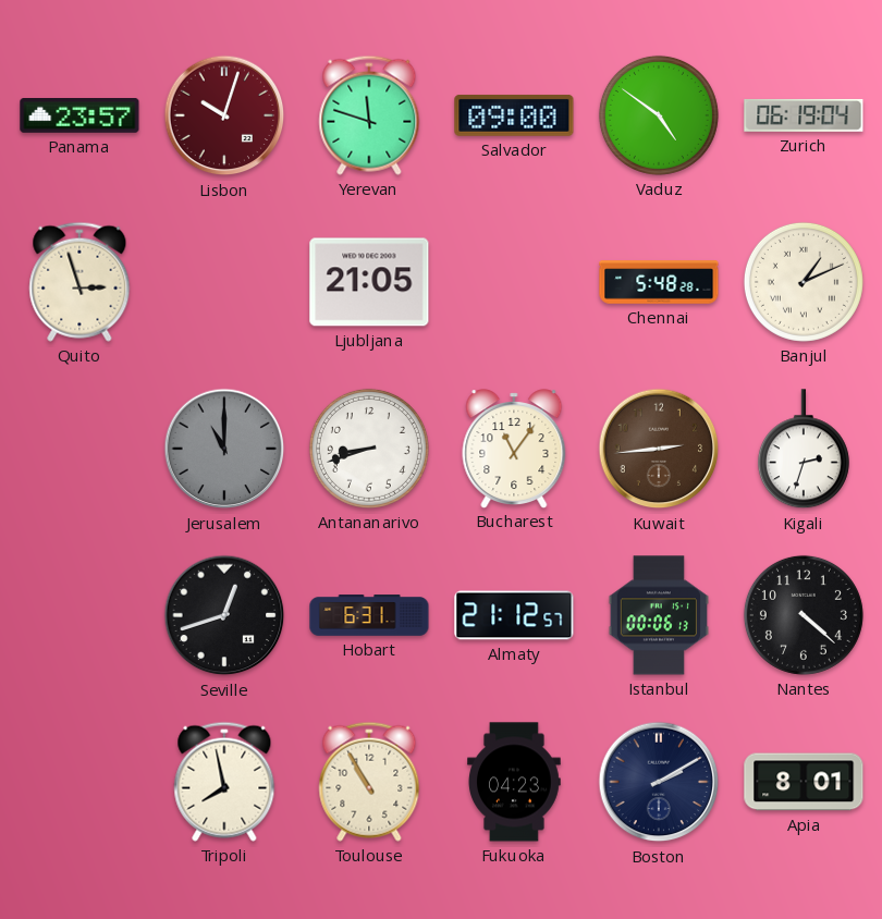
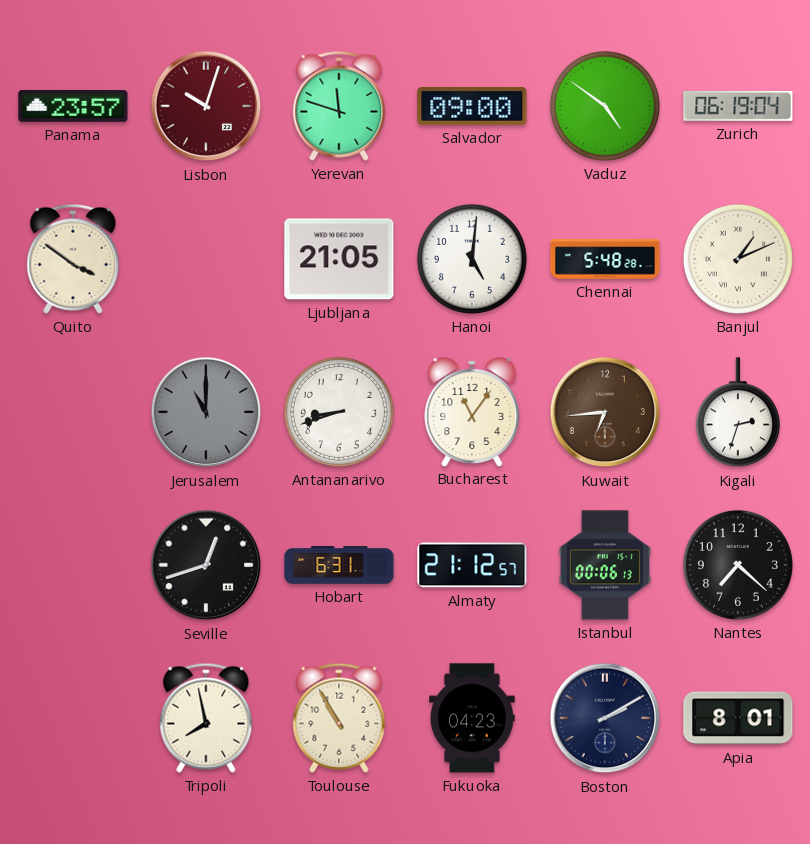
Quito: 2:57 -> 3:51 (73, 259)
Hanoi: none -> 5:01 (472, 259)
Kuwait: 2:44 -> 6:44 (605, 412)
Nantes: 4:22 -> 7:22 (738, 565)
